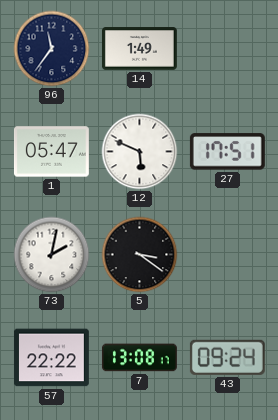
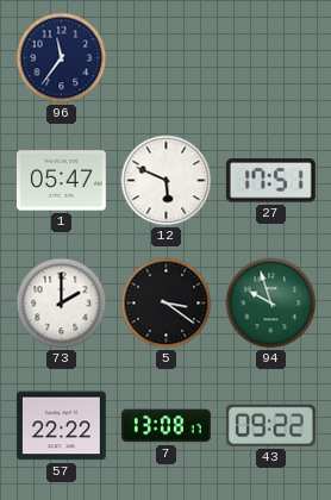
14: 1:49 -> none (139, 49)
73: 2:02 -> 2:00 (62, 304)
94: none -> 9:57 (271, 304)
43: 09:24 -> 09:22 (270, 425)
